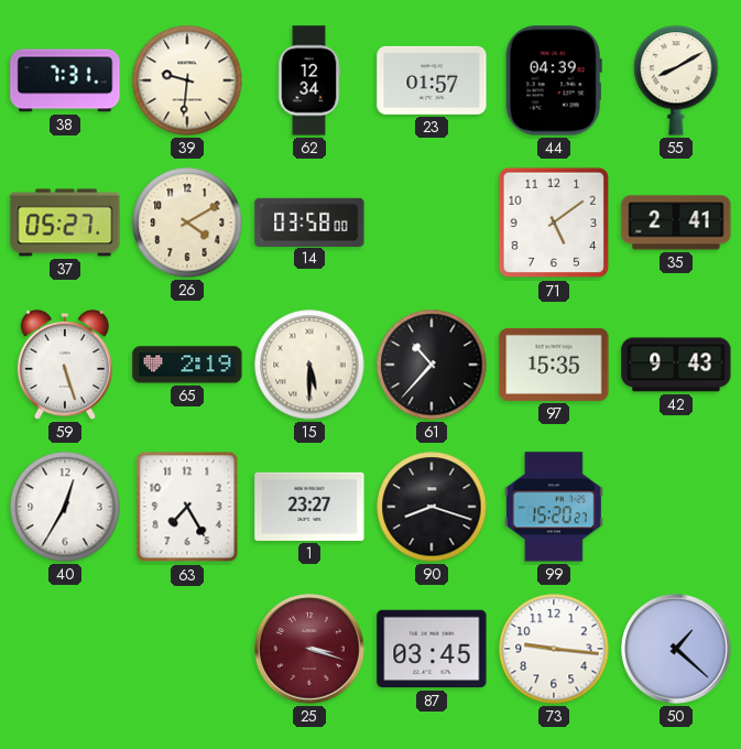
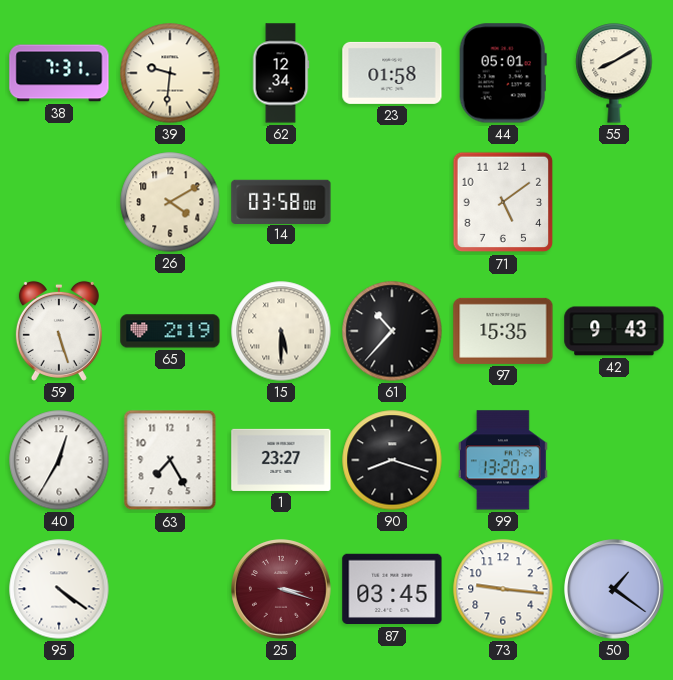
23: 01:57 -> 01:58 (392, 73)
44: 04:39 -> 05:01 (503, 73)
37: 05:27 -> none (65, 222)
35: 2:41 -> none (676, 222)
99: 15:20 -> 13:20 (503, 460)
95: none -> 4:21 (59, 589)
50: 1:22 -> 1:21 (614, 589)
